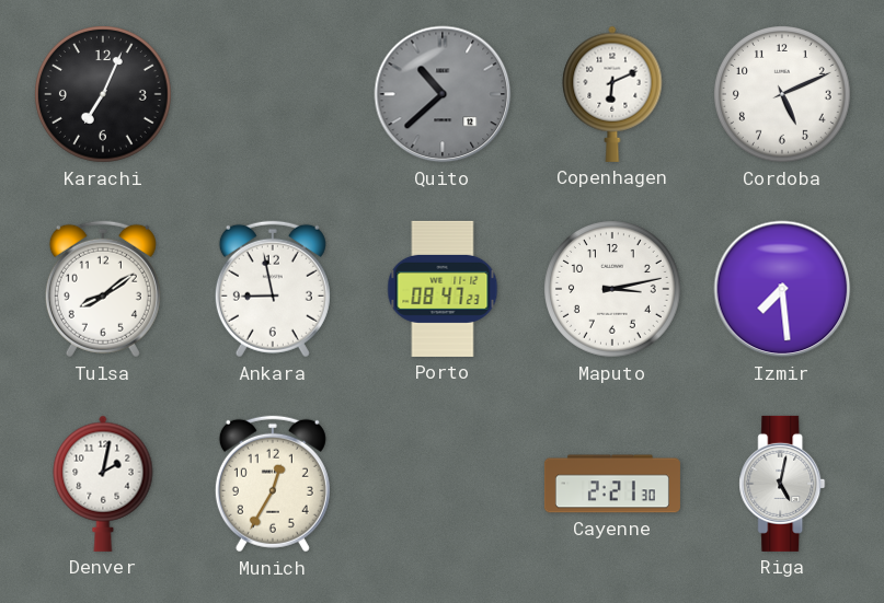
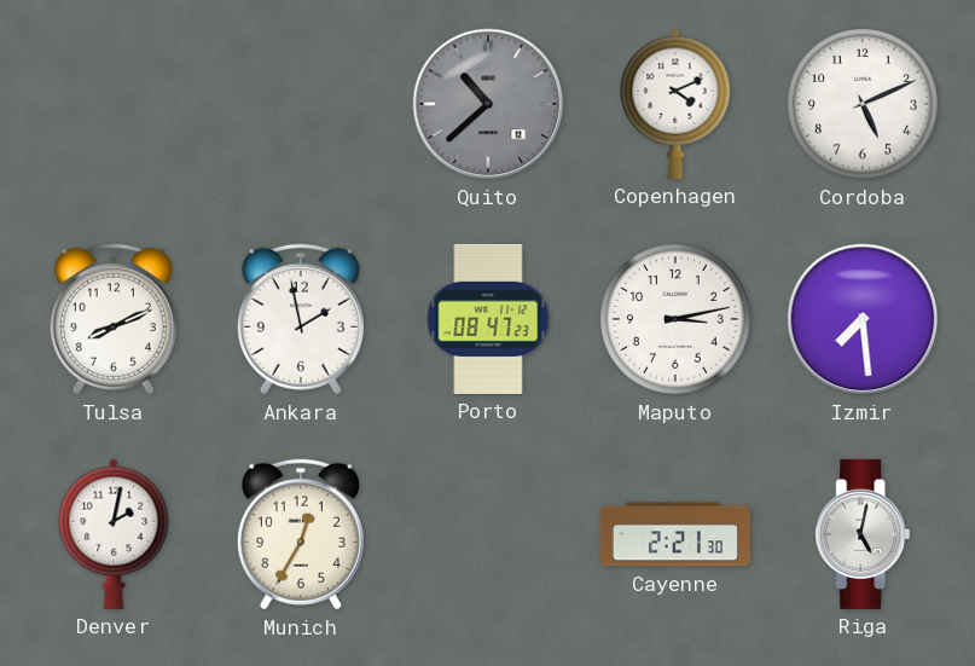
Karachi: 7:04 -> none (104, 95)
Copenhagen: 6:11 -> 4:11 (675, 104)
Tulsa: 8:09 -> 8:11 (114, 319)
Ankara: 8:58 -> 1:58 (301, 319)
